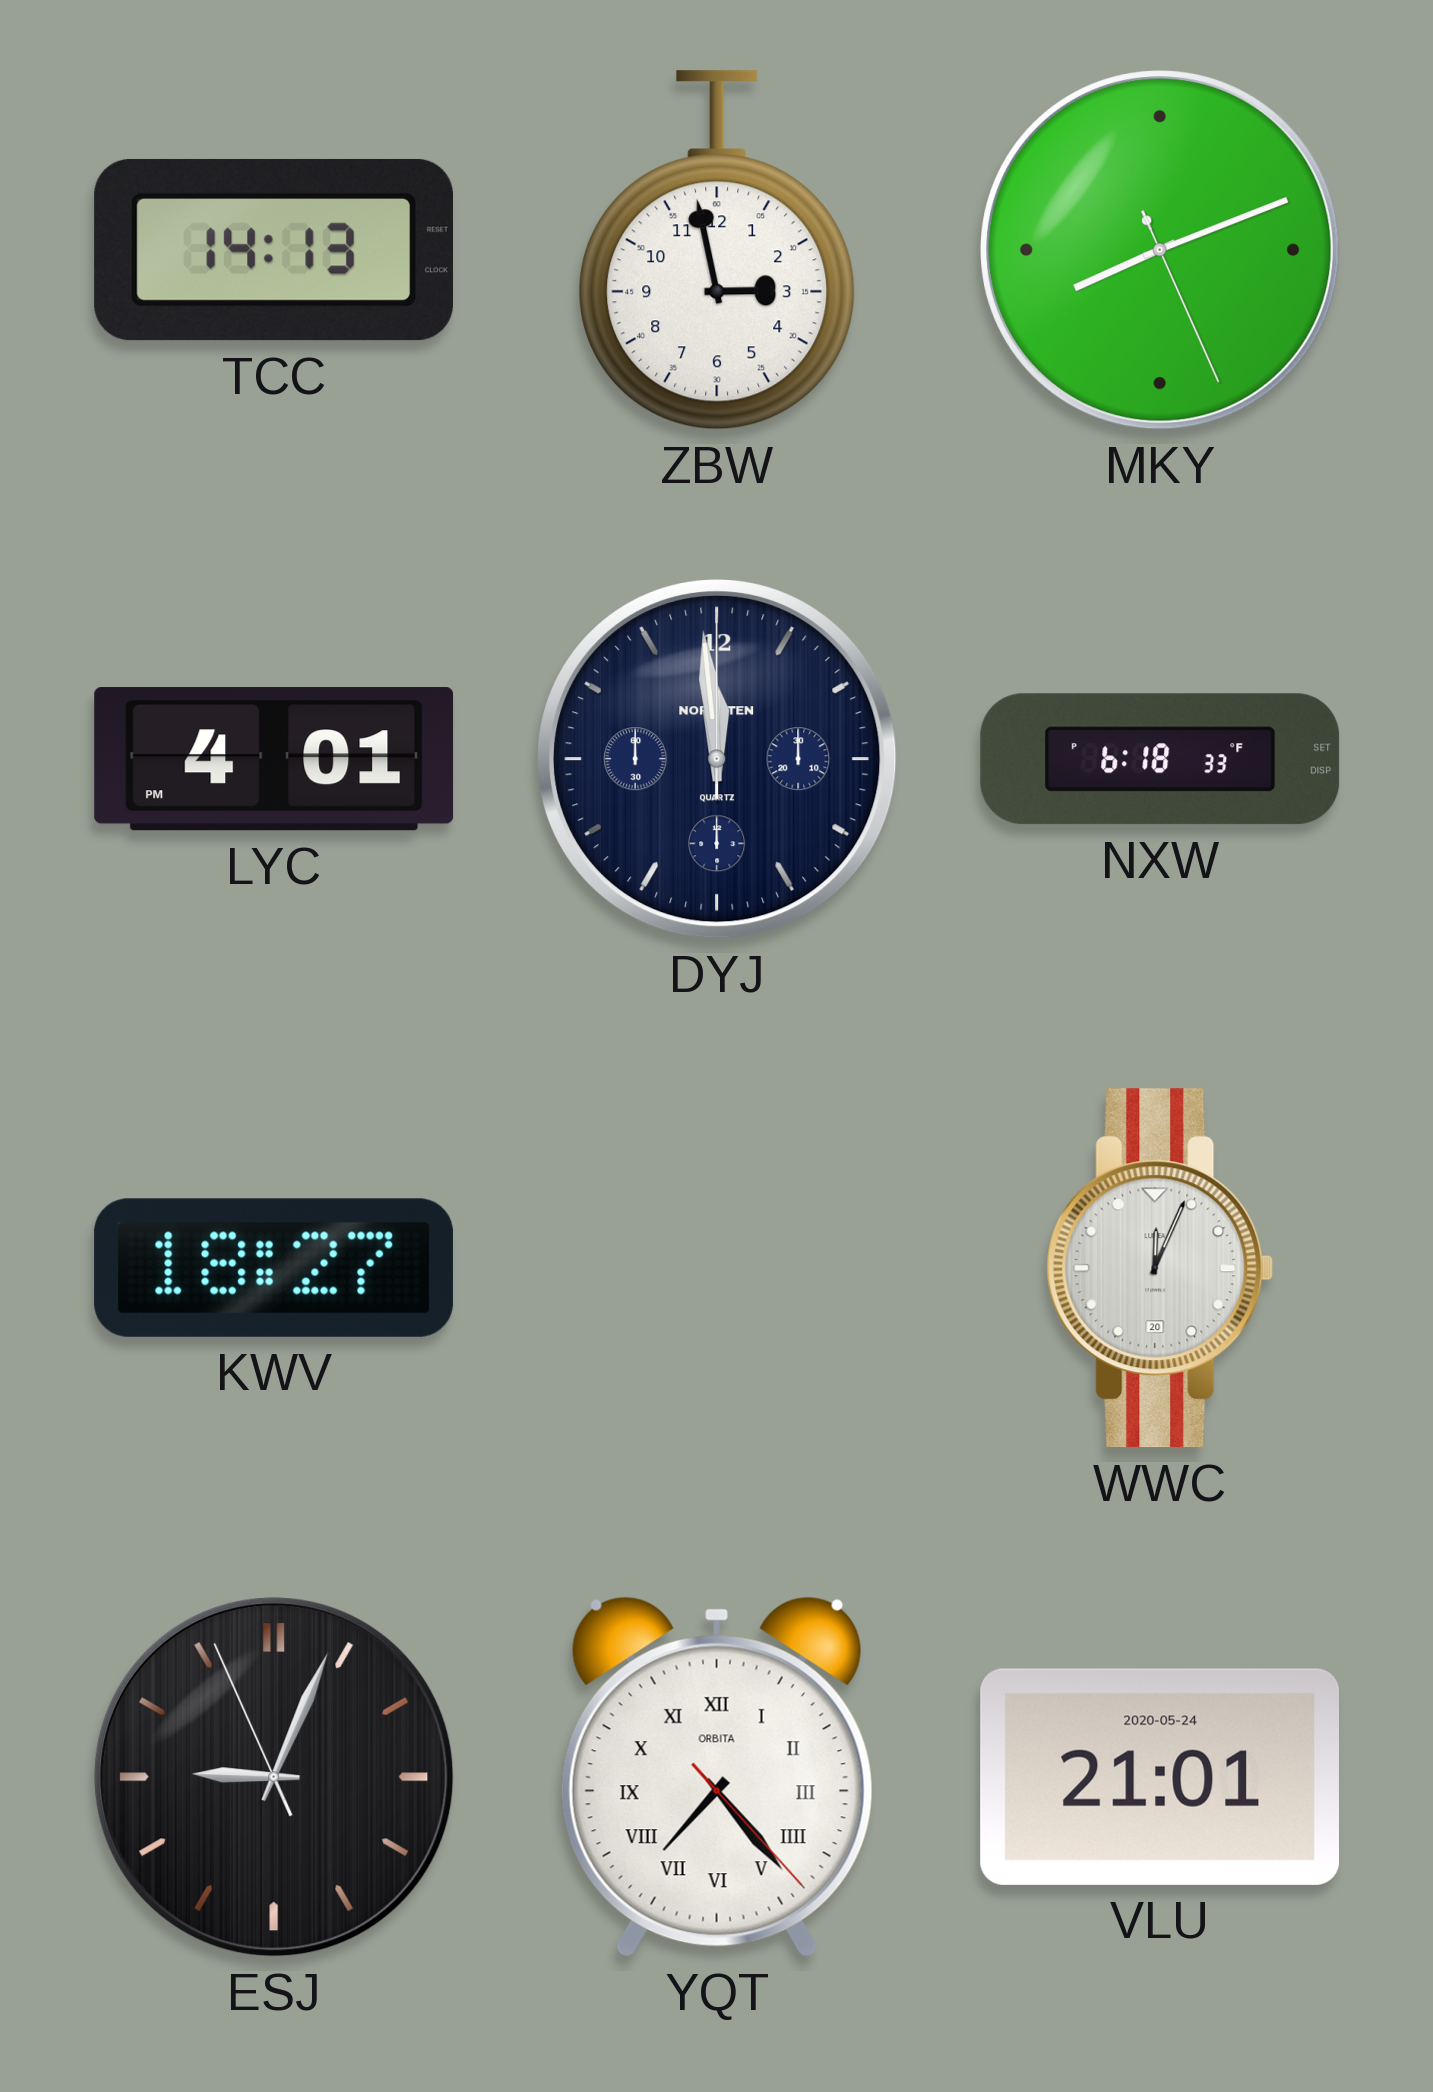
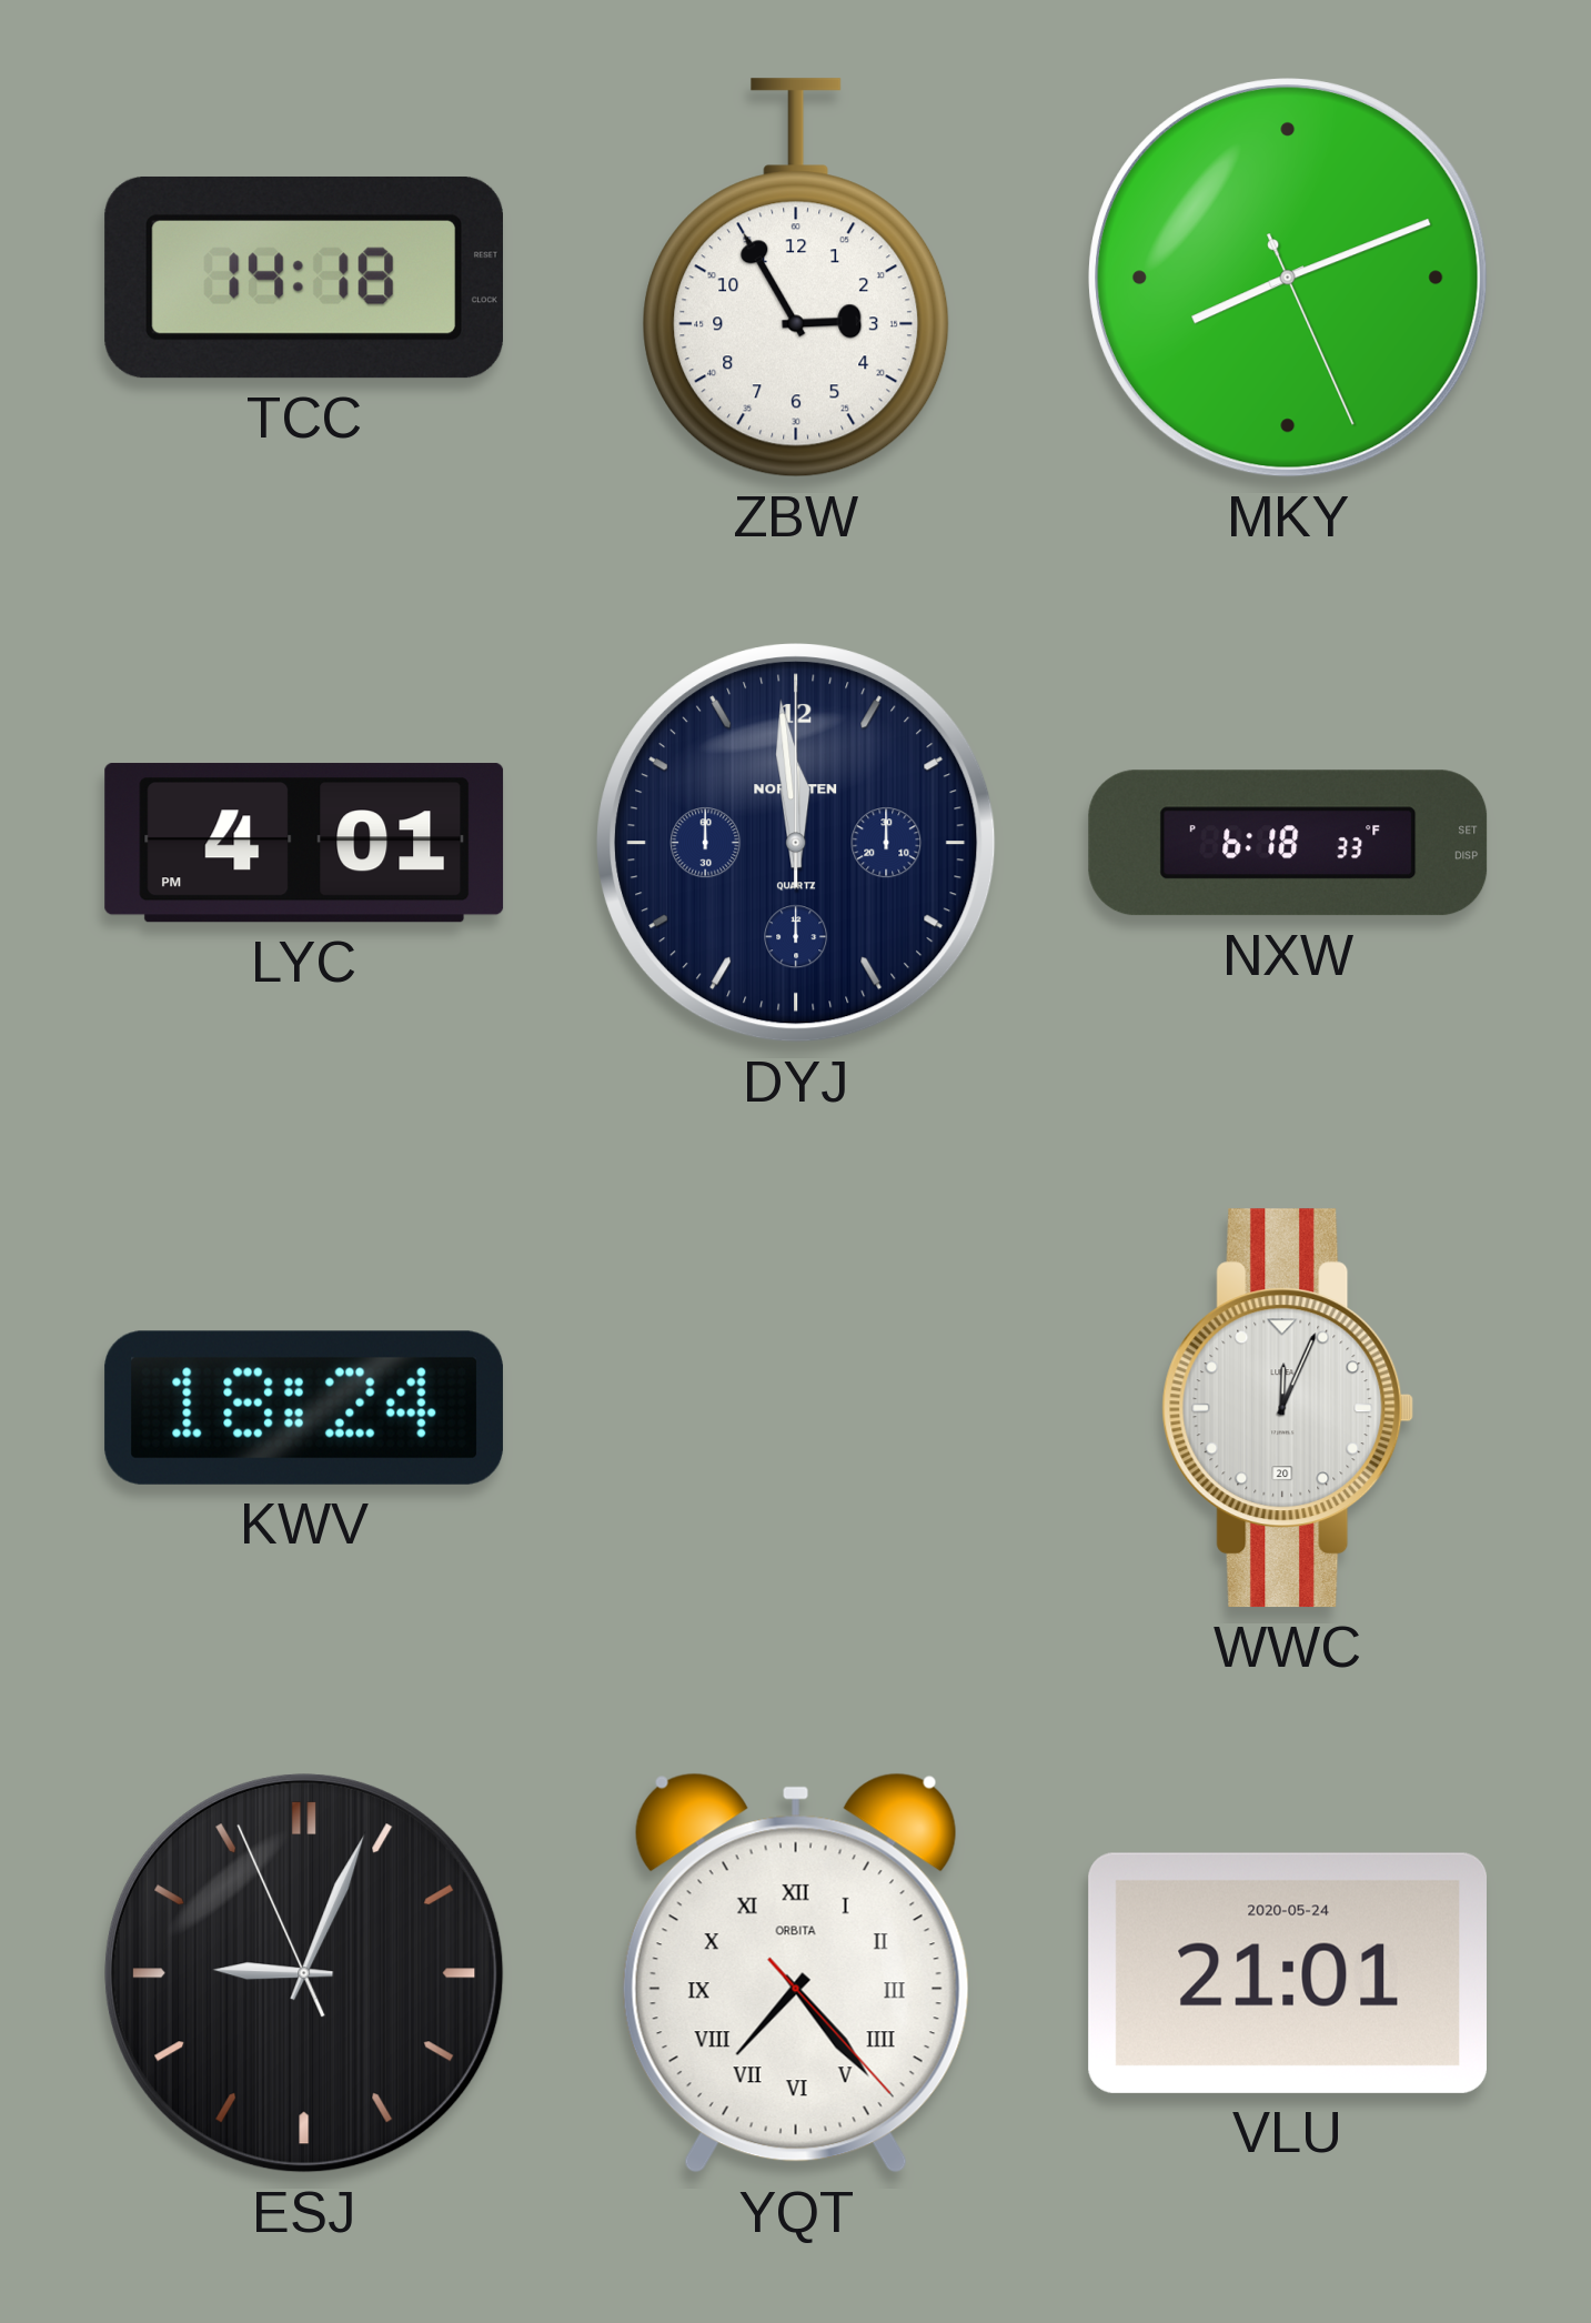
TCC: 14:13 -> 14:18 (304, 278)
ZBW: 2:58 -> 2:55 (796, 278)
KWV: 18:27 -> 18:24 (304, 1408)
